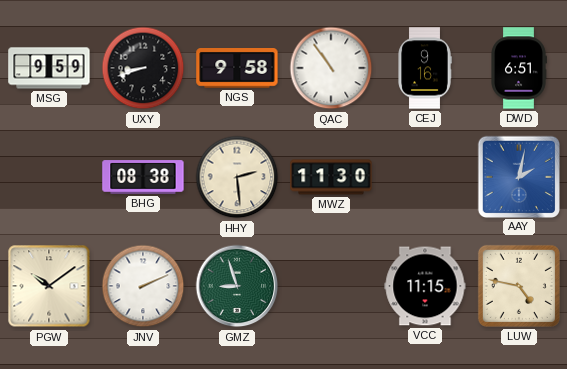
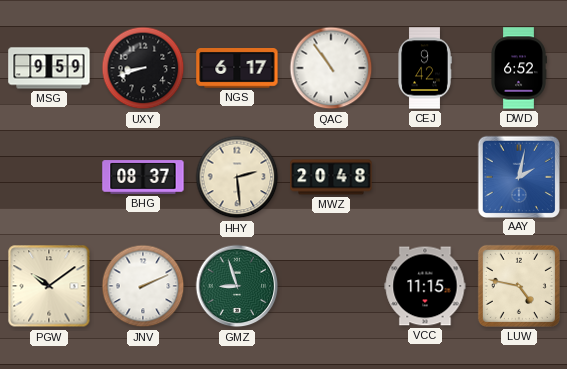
NGS: 9:58 -> 6:17 (237, 69)
CEJ: 9:16 -> 9:42 (425, 68)
DWD: 6:51 -> 6:52 (519, 68)
BHG: 08:38 -> 08:37 (143, 177)
MWZ: 11:30 -> 20:48 (331, 177)
